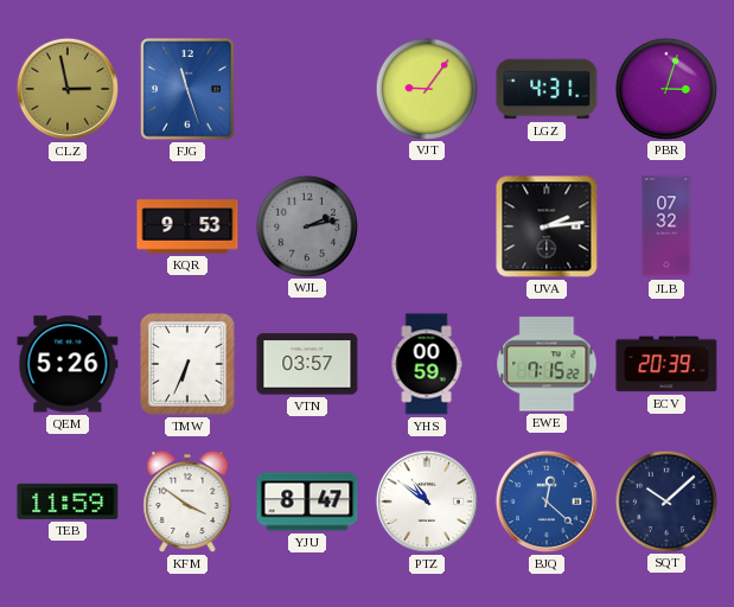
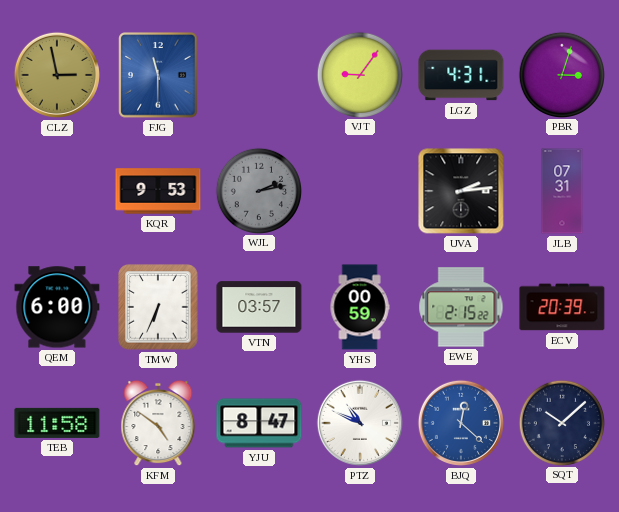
FJG: 11:27 -> 11:30 (158, 75)
JLB: 07:32 -> 07:31 (562, 191)
QEM: 5:26 -> 6:00 (57, 307)
EWE: 7:15 -> 2:15 (461, 307)
TEB: 11:59 -> 11:58 (57, 423)
KFM: 3:51 -> 4:51 (158, 423)
PTZ: 10:51 -> 10:49 (360, 423)
